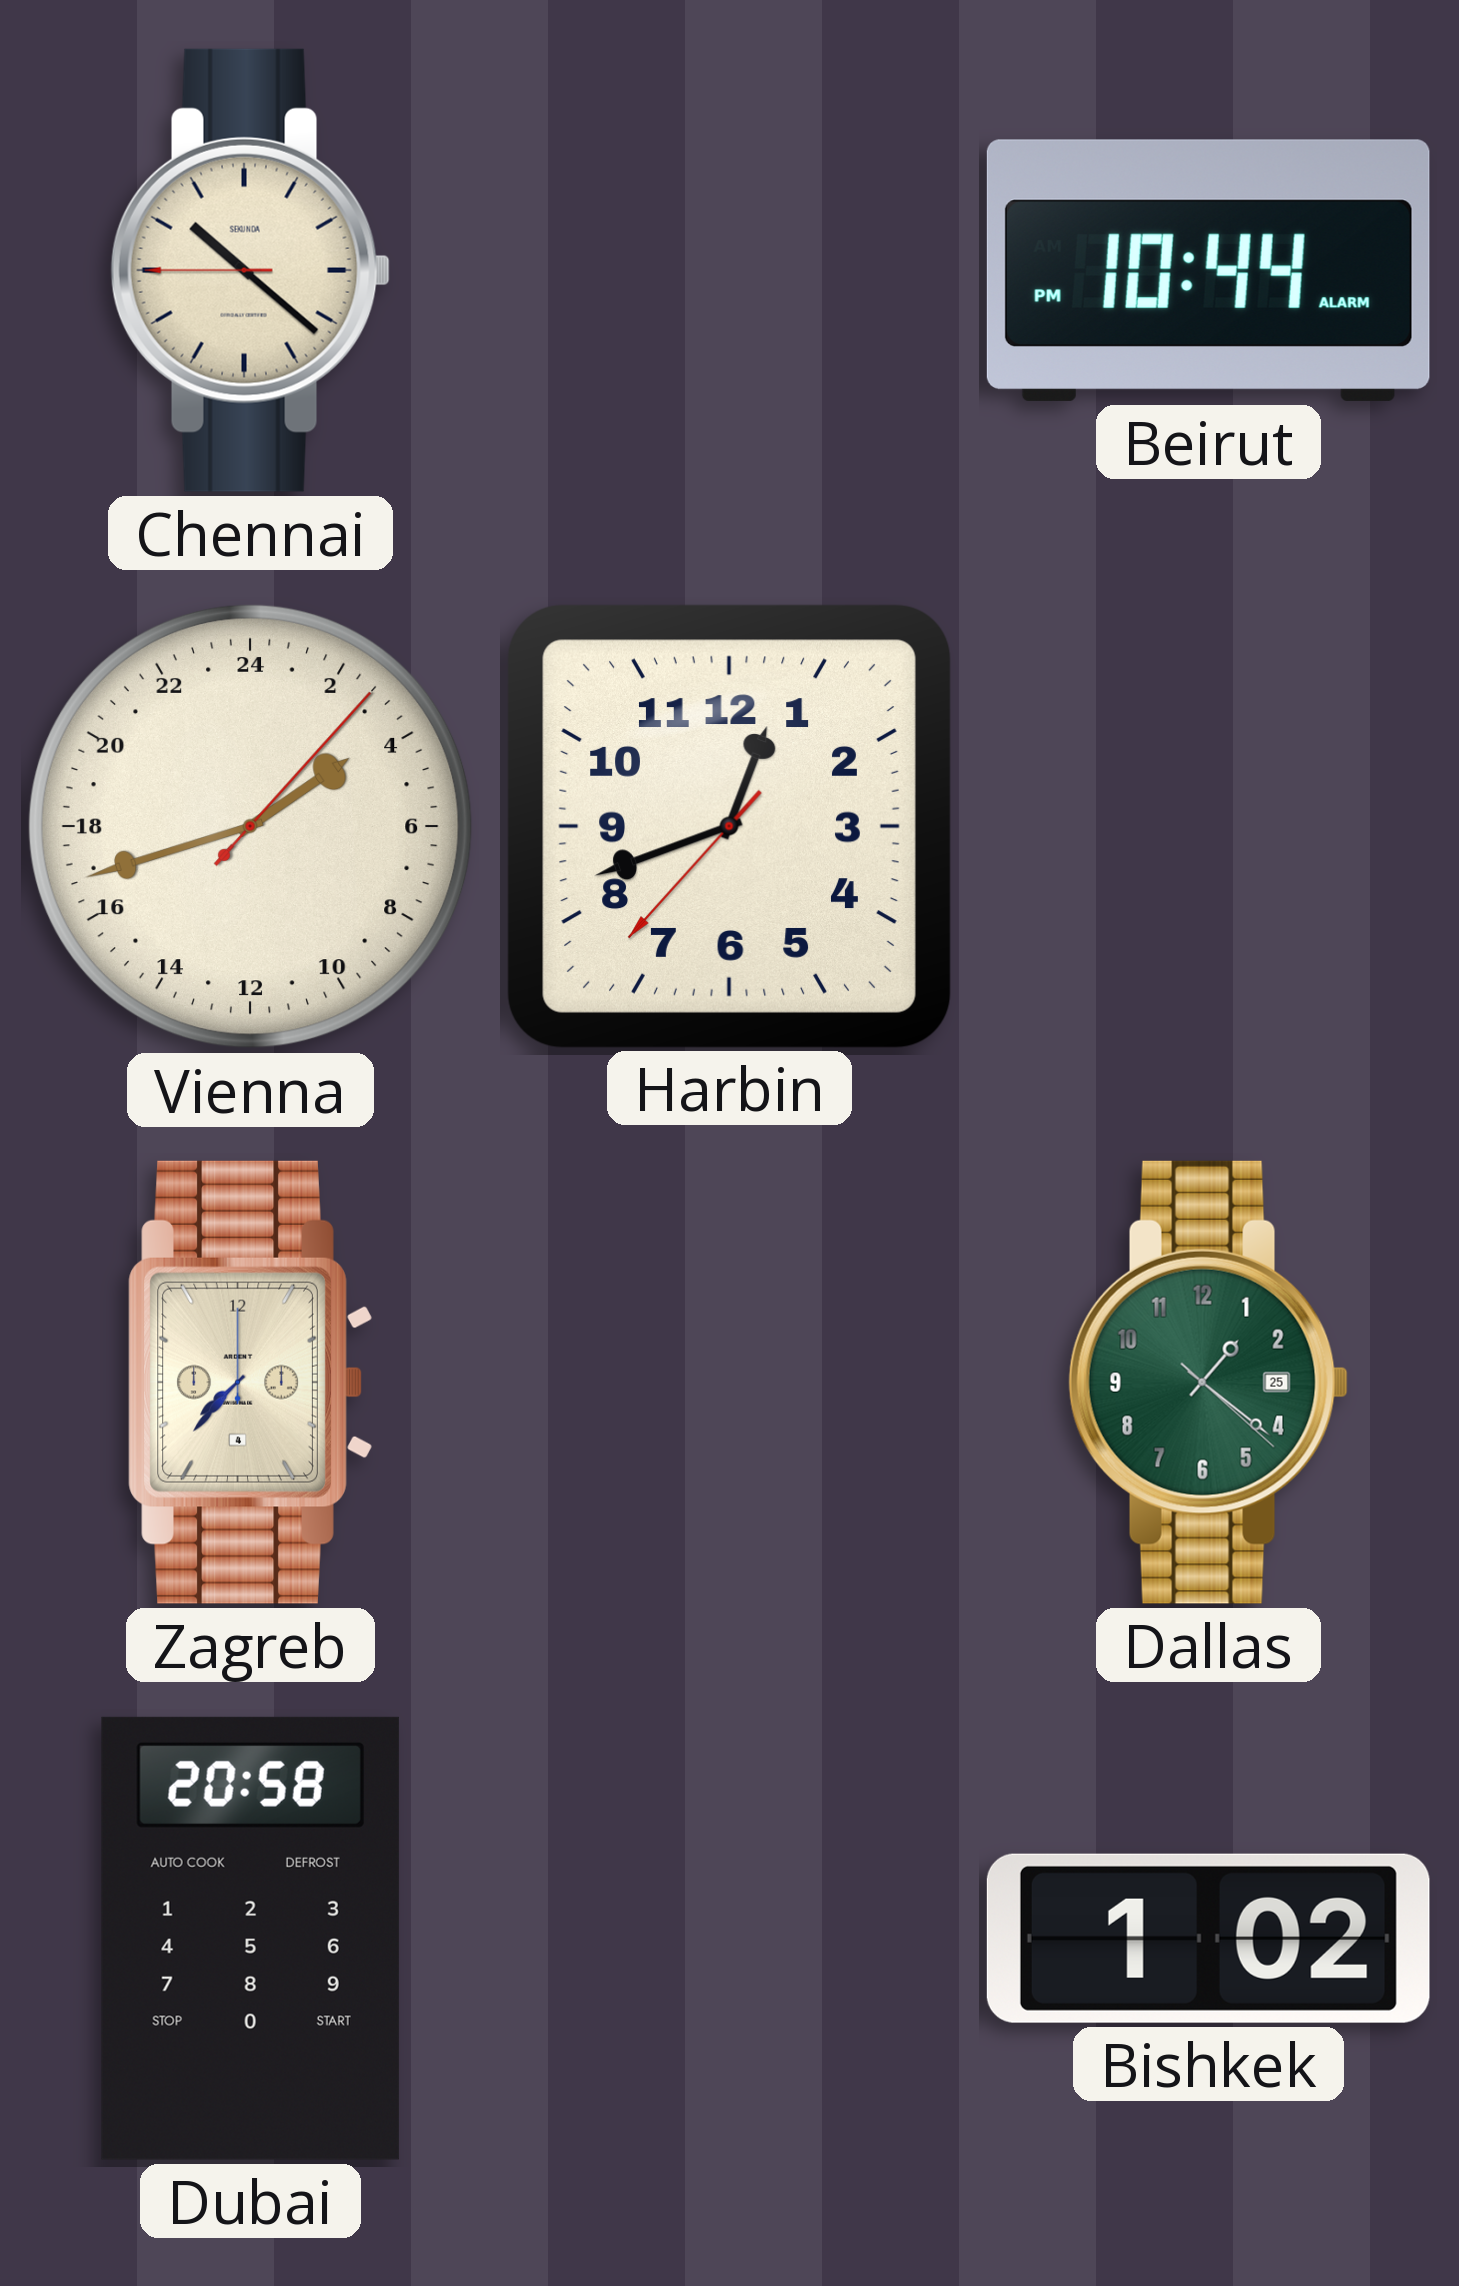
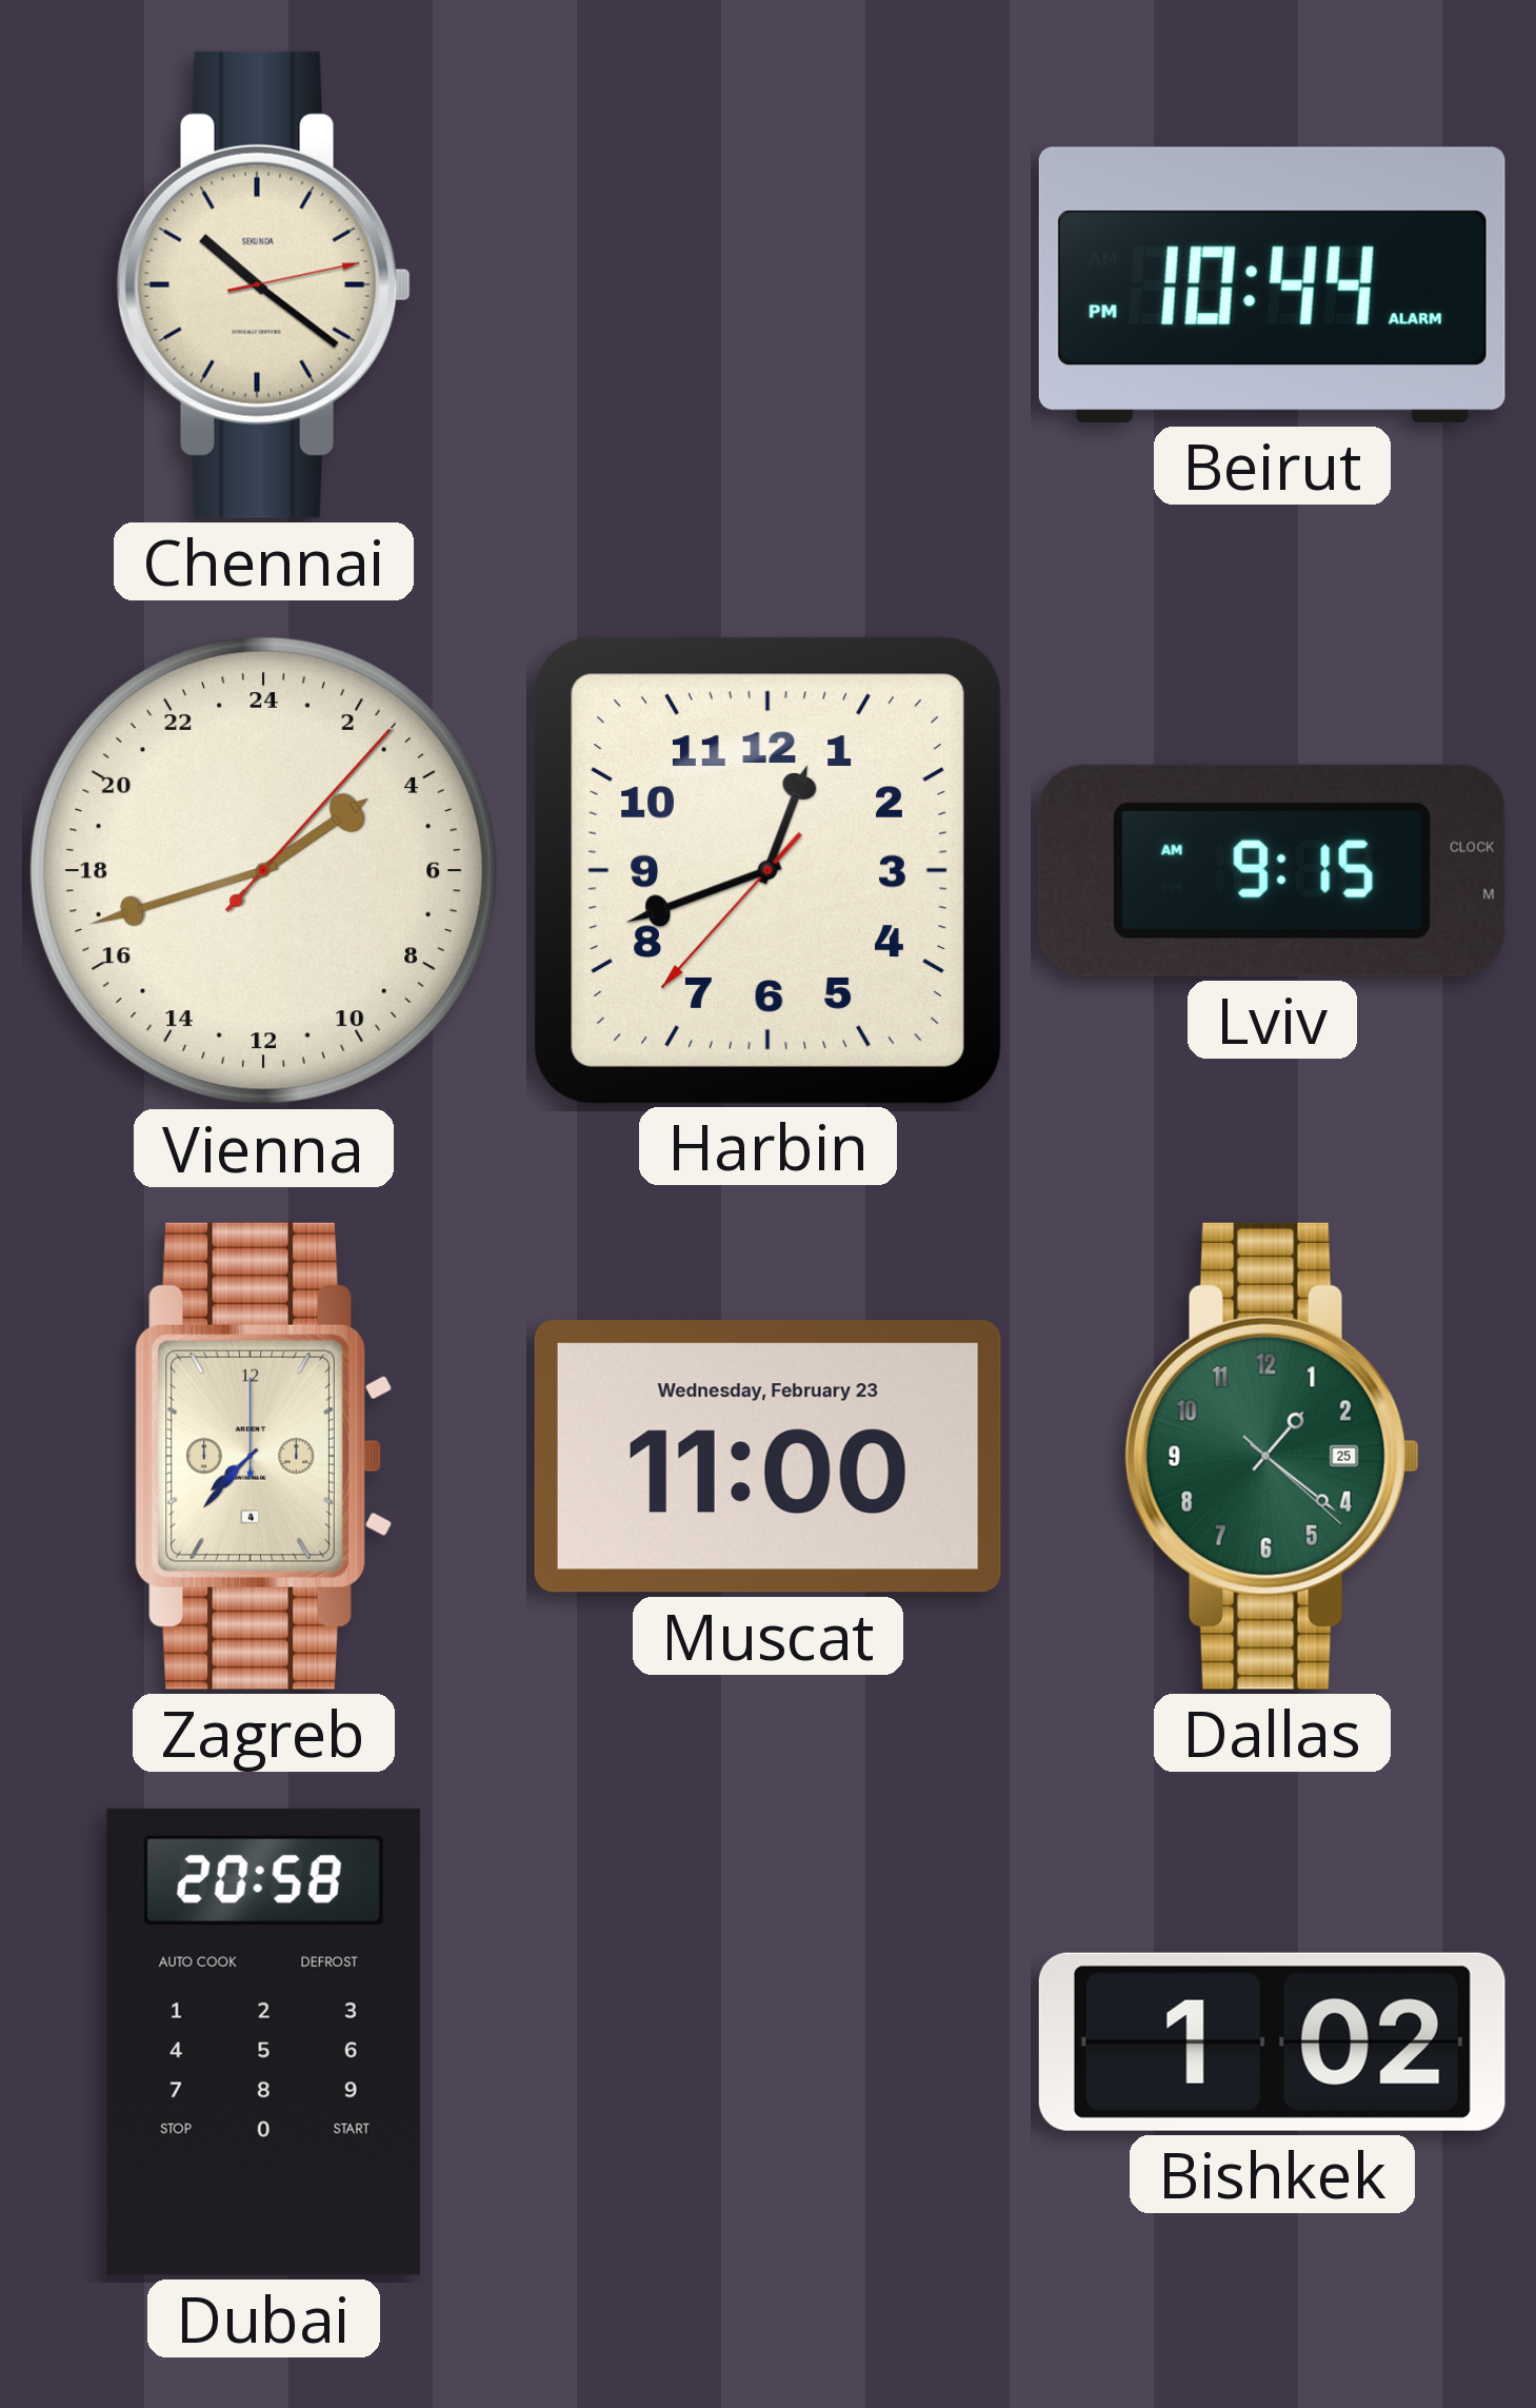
Chennai: 10:21:45 -> 10:21:13 (263, 284)
Lviv: none -> 9:15 (1272, 870)
Muscat: none -> 11:00 (767, 1457)
